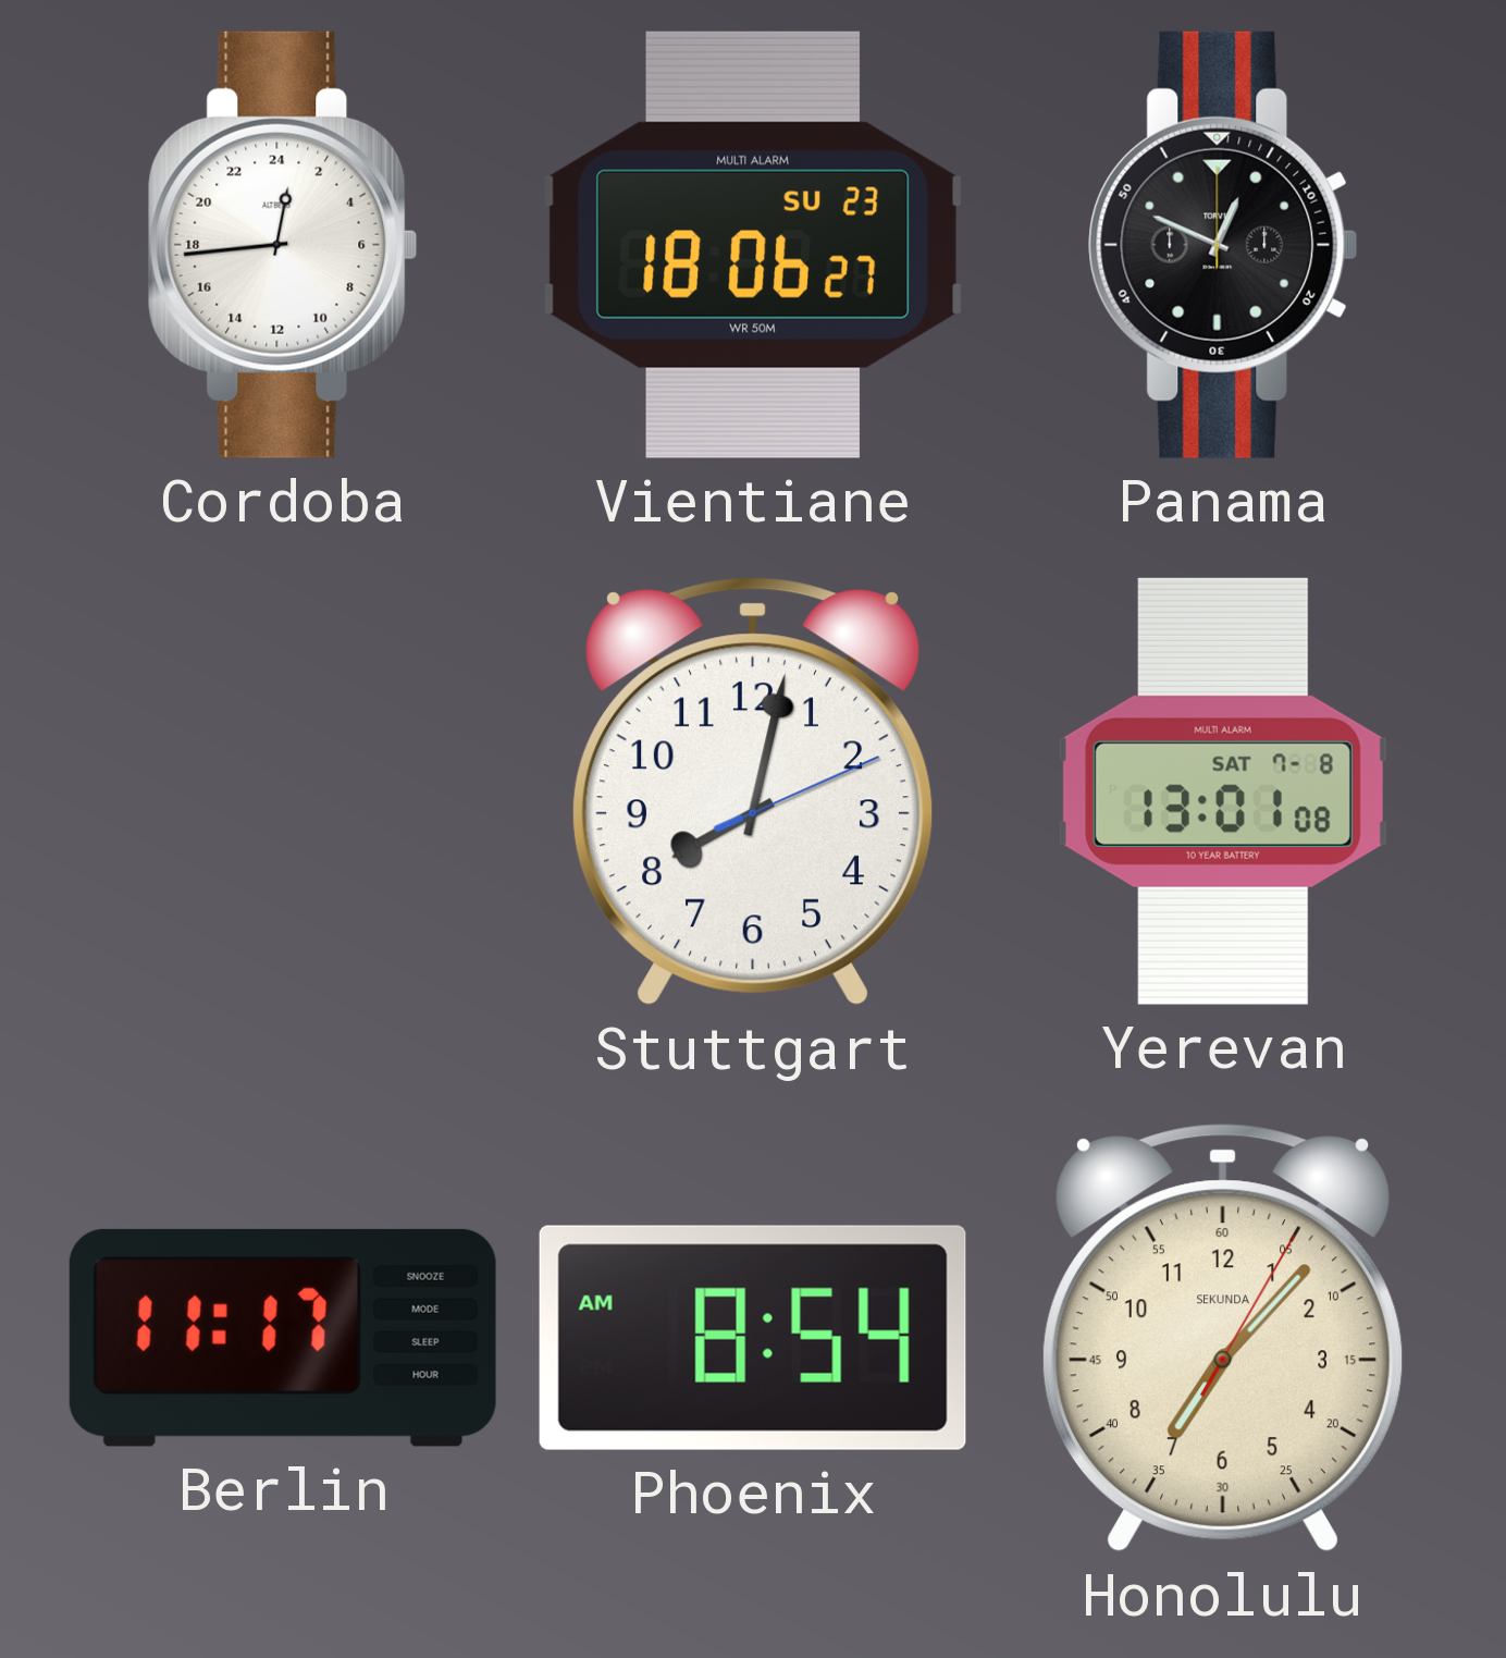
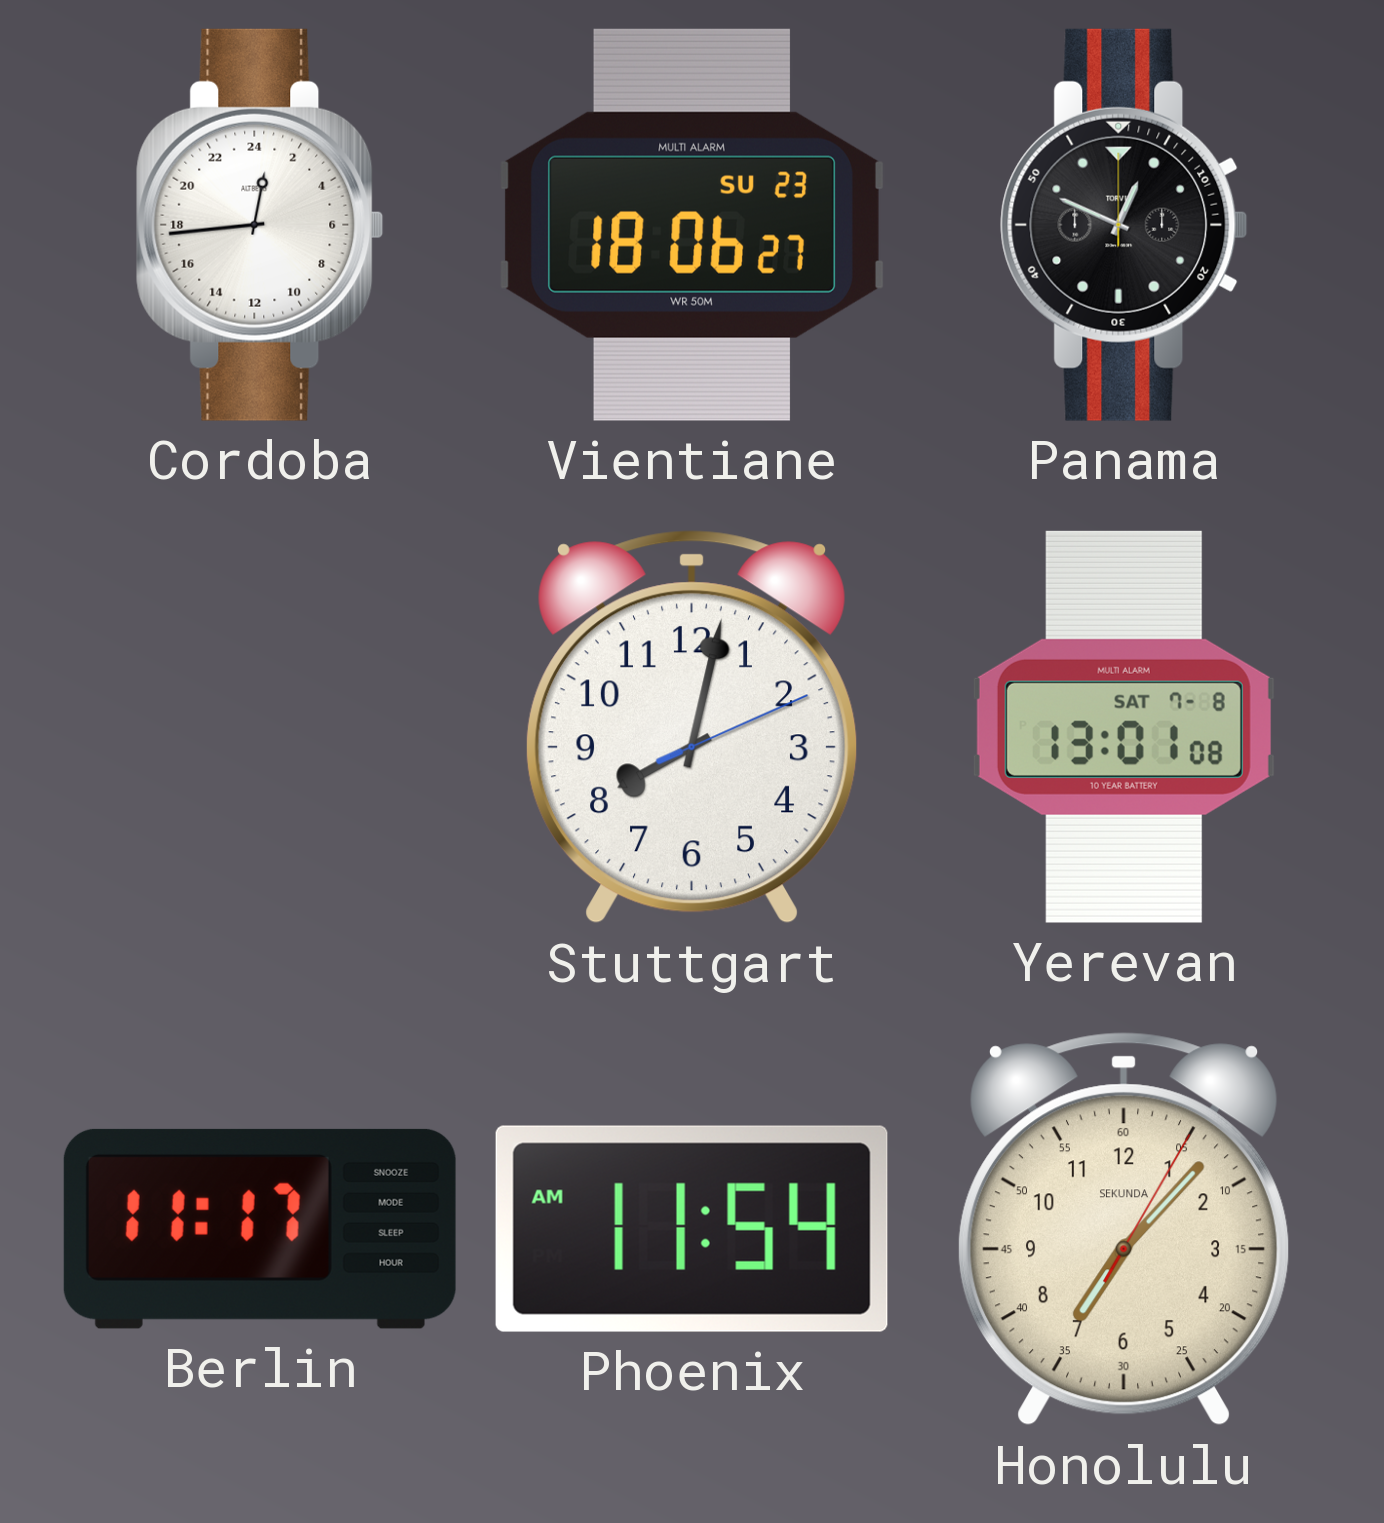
Phoenix: 8:54 -> 11:54 (692, 1229)
